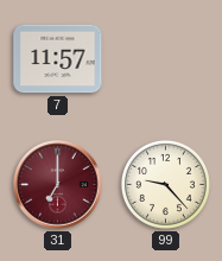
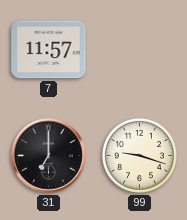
31 dial: burgundy -> black (49, 156)
99: 9:23 -> 9:18 (139, 155)
